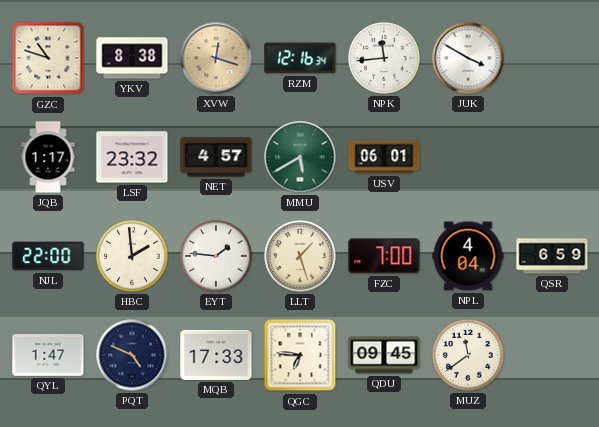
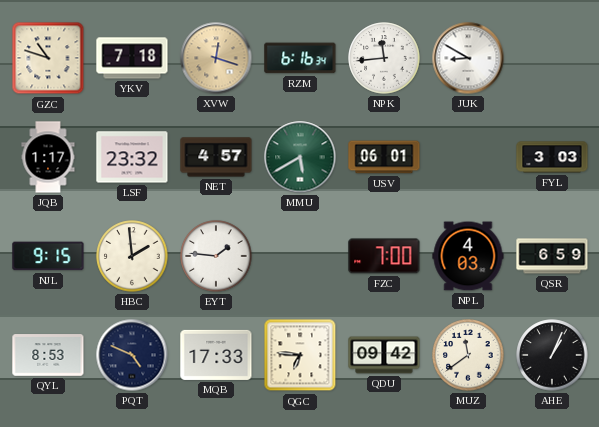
YKV: 8:38 -> 7:18 (132, 58)
RZM: 12:16 -> 6:16 (300, 58)
JUK: 3:50 -> 8:50 (468, 58)
FYL: none -> 3:03 (552, 157)
NJL: 22:00 -> 9:15 (48, 256)
LLT: 1:27 -> none (300, 256)
NPL: 4:04 -> 4:03 (468, 256)
QYL: 1:47 -> 8:53 (48, 355)
QDU: 09:45 -> 09:42 (384, 355)
AHE: none -> 1:04 (552, 355)
